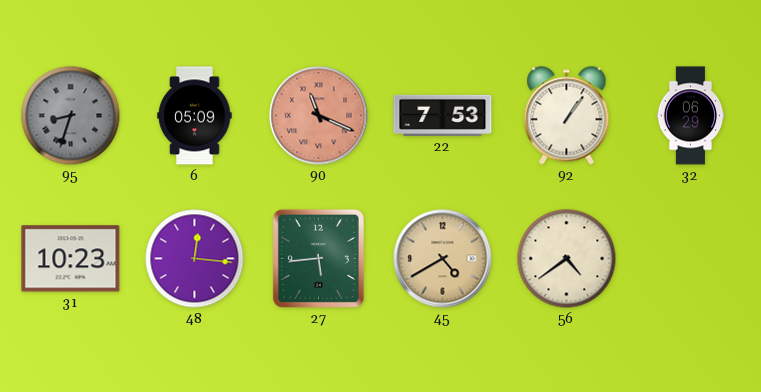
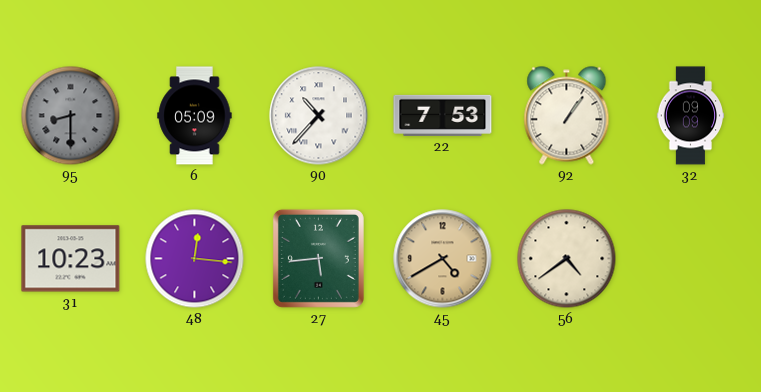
95: 8:33 -> 8:30 (71, 116)
90: 11:19 -> 10:37 (319, 116)
90 dial: salmon -> white (319, 116)
32: 06:29 -> 09:09 (691, 116)
